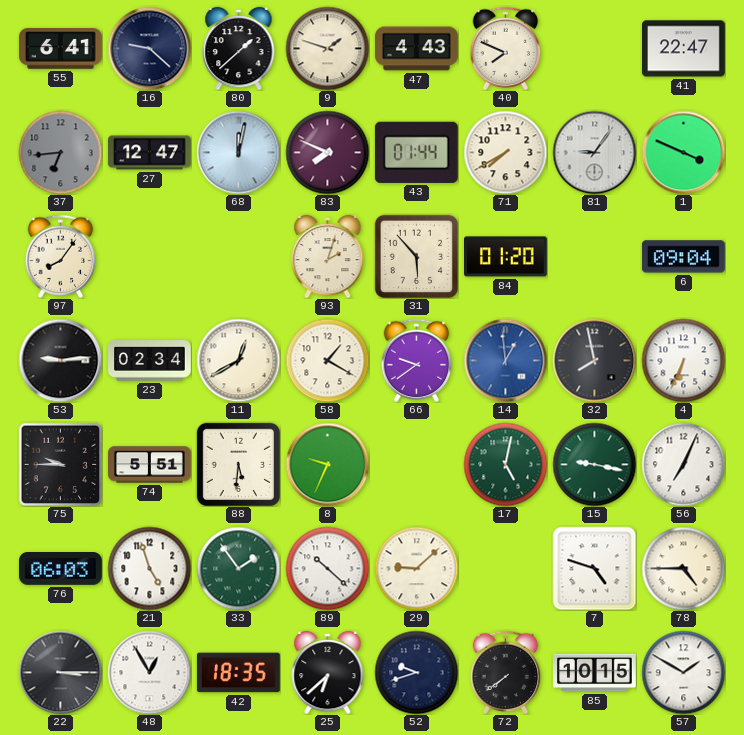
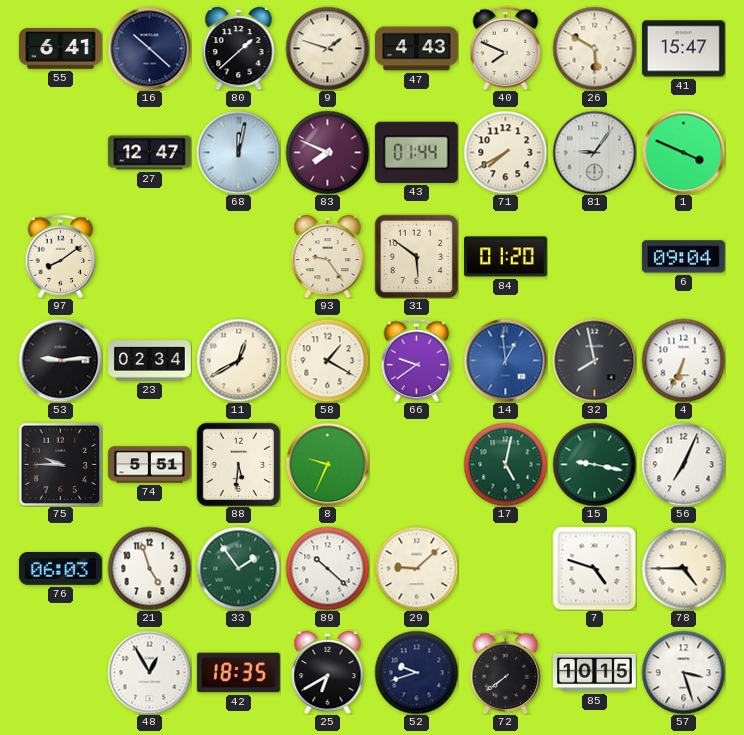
16: 9:22 -> 10:22 (149, 48)
26: none -> 5:50 (594, 48)
41: 22:47 -> 15:47 (684, 49)
37: 6:44 -> none (60, 152)
97: 8:06 -> 8:09 (61, 256)
93: 2:03 -> 9:24 (328, 256)
31: 5:53 -> 5:51 (416, 256)
22: 3:15 -> none (60, 672)
25: 6:38 -> 6:40 (328, 672)
57: 1:50 -> 3:27 (683, 672)
